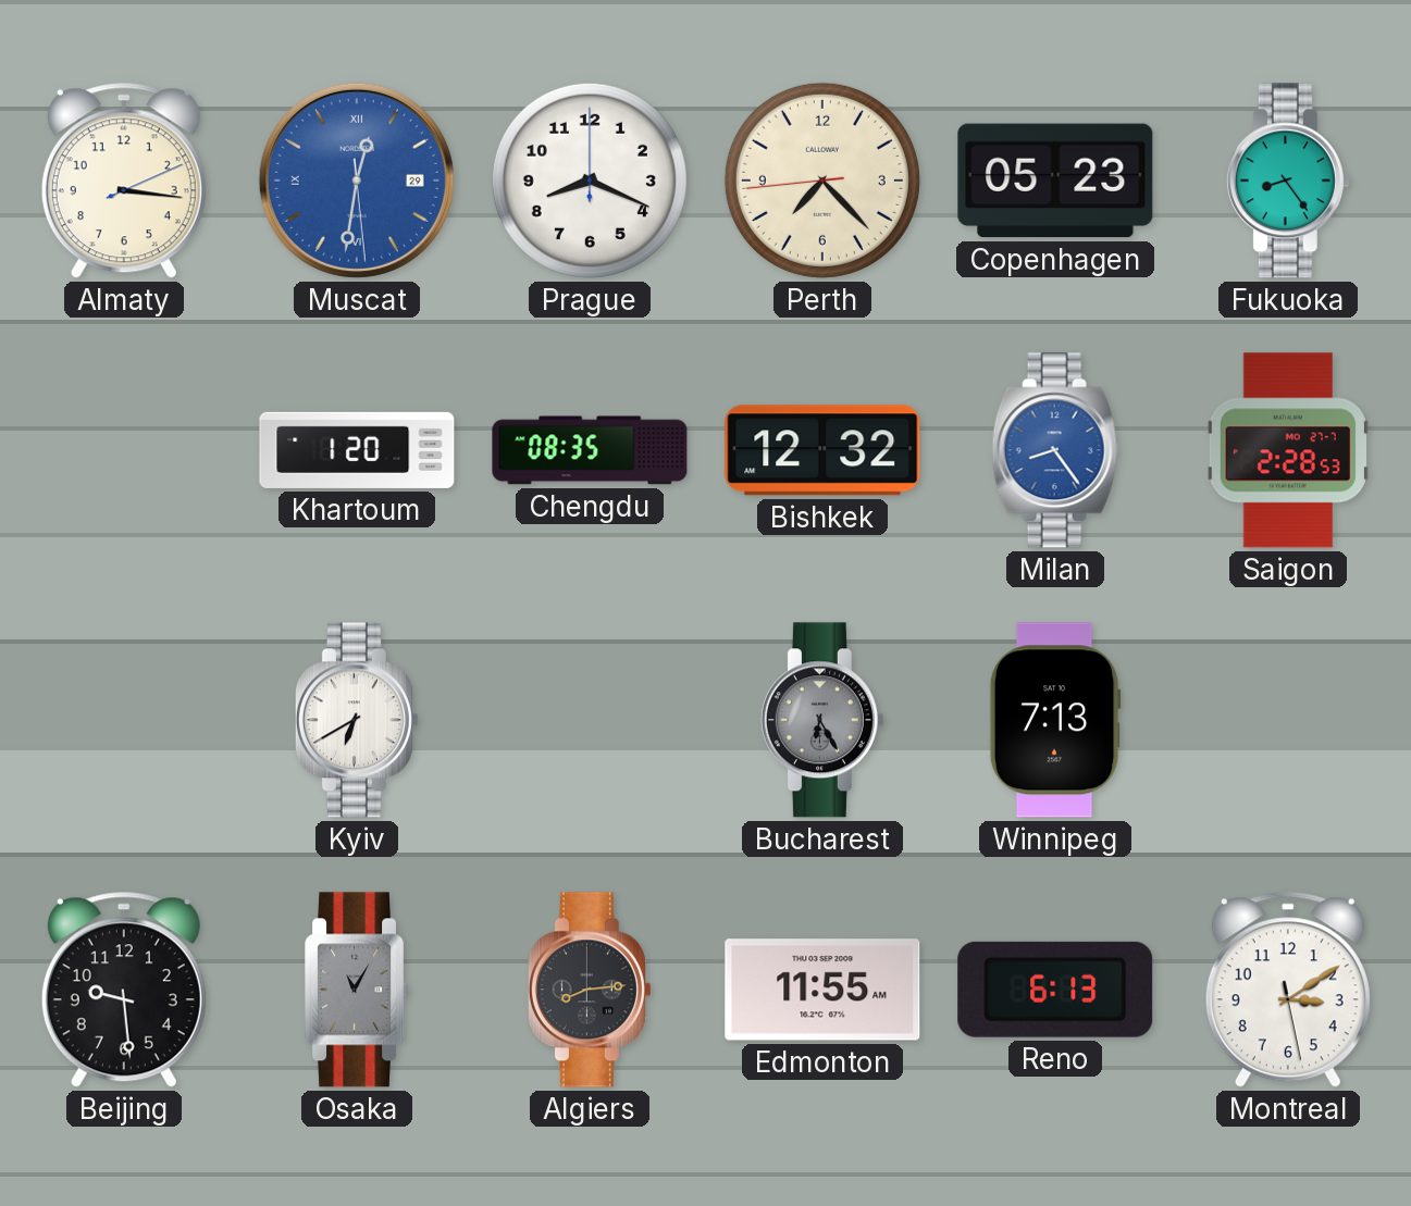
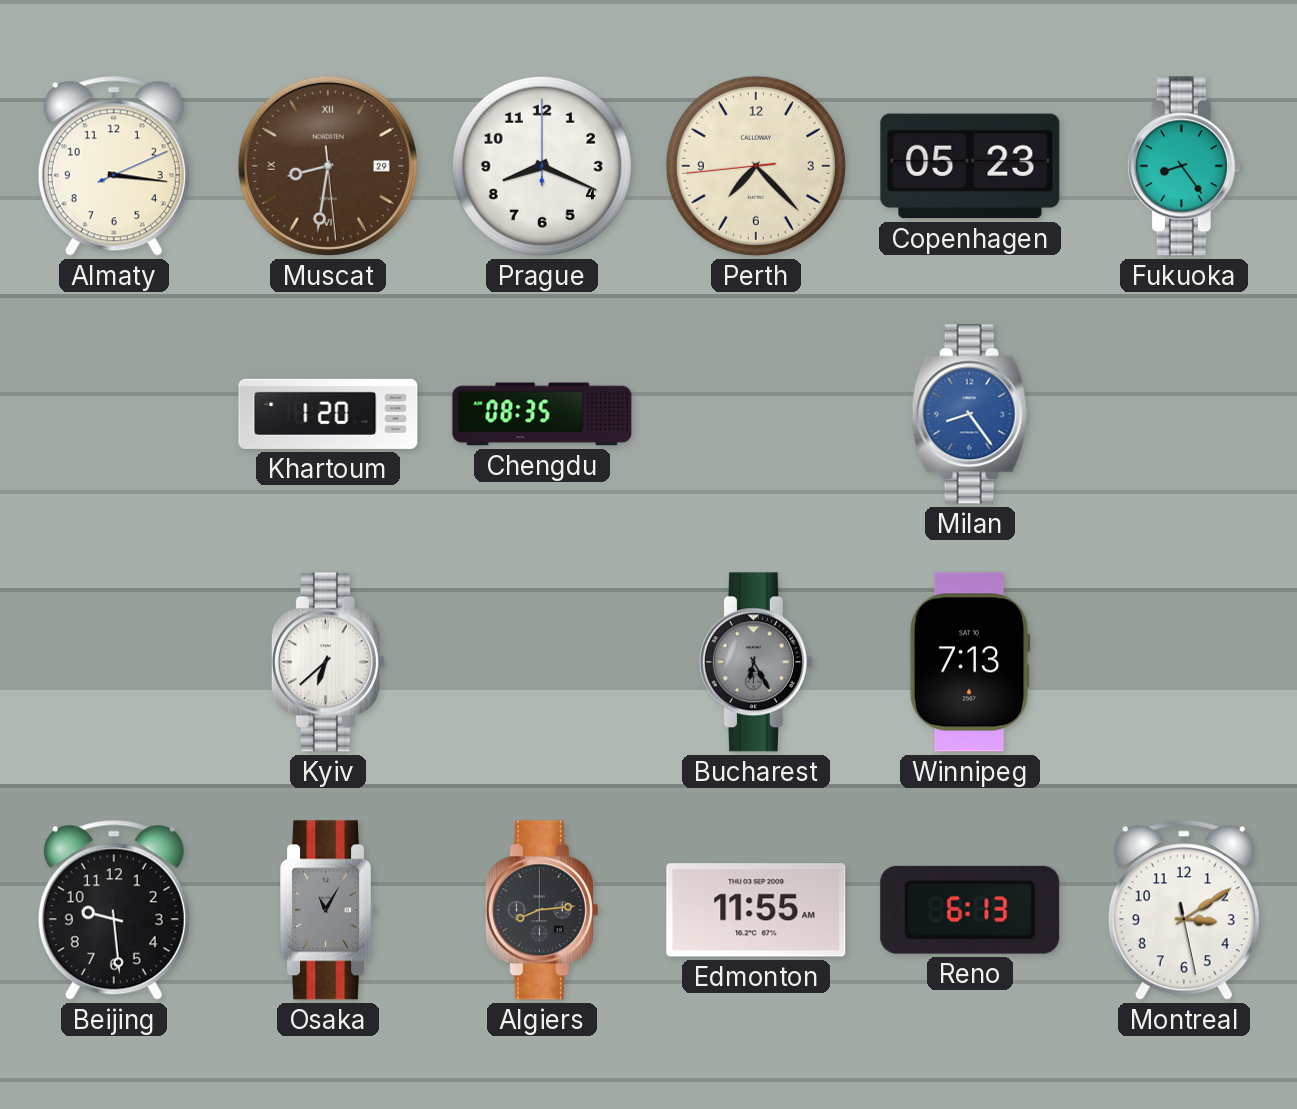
Muscat: 12:31 -> 8:31 (328, 166)
Muscat dial: blue -> brown (328, 166)
Bishkek: 12:32 -> none (822, 450)
Saigon: 2:28 -> none (1288, 450)
Kyiv: 6:40 -> 6:38 (328, 662)
